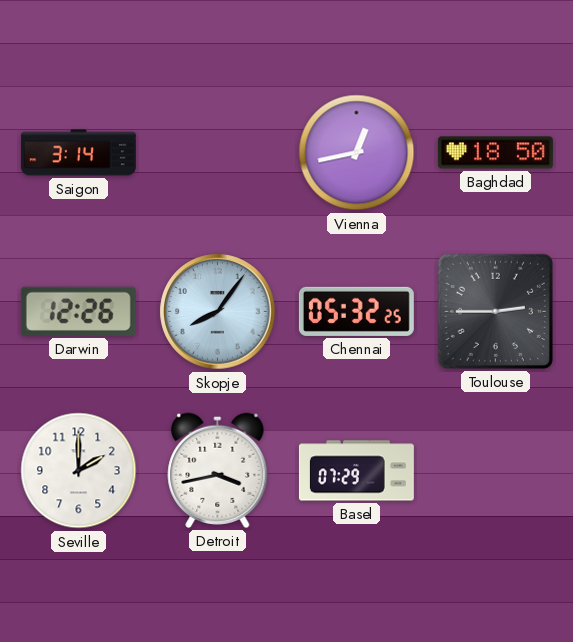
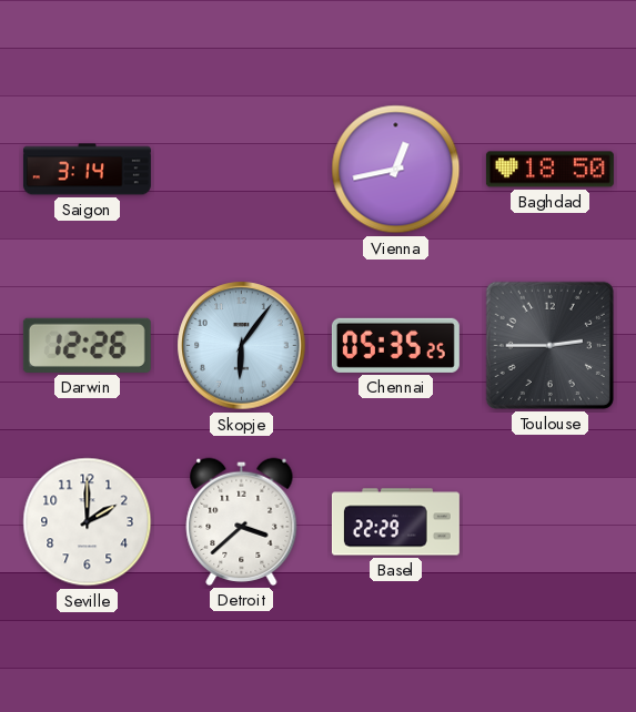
Skopje: 8:06 -> 6:06 (242, 346)
Chennai: 05:32 -> 05:35 (395, 345)
Detroit: 3:43 -> 3:38 (242, 521)
Basel: 07:29 -> 22:29 (395, 522)
